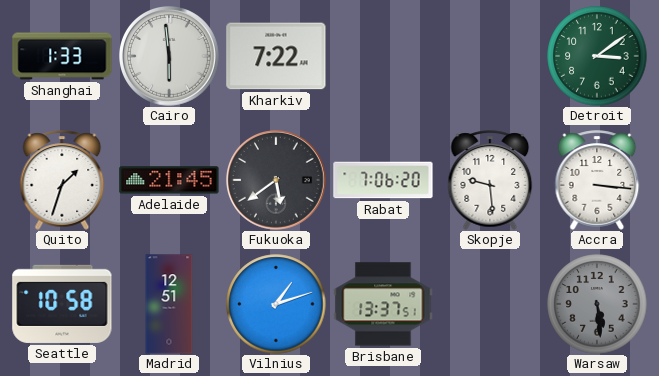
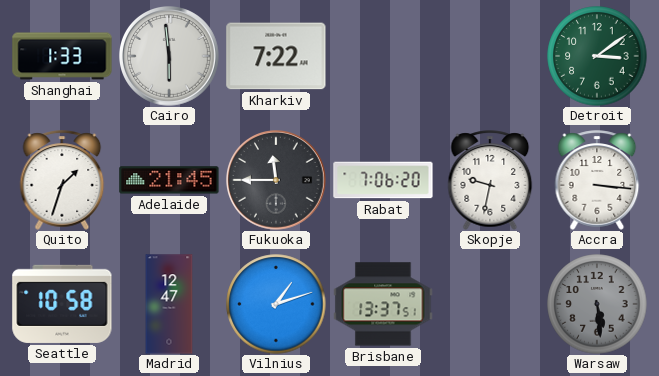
Fukuoka: 5:39 -> 11:45 (277, 181)
Skopje: 9:29 -> 9:32 (490, 180)
Madrid: 12:51 -> 12:47 (169, 304)
